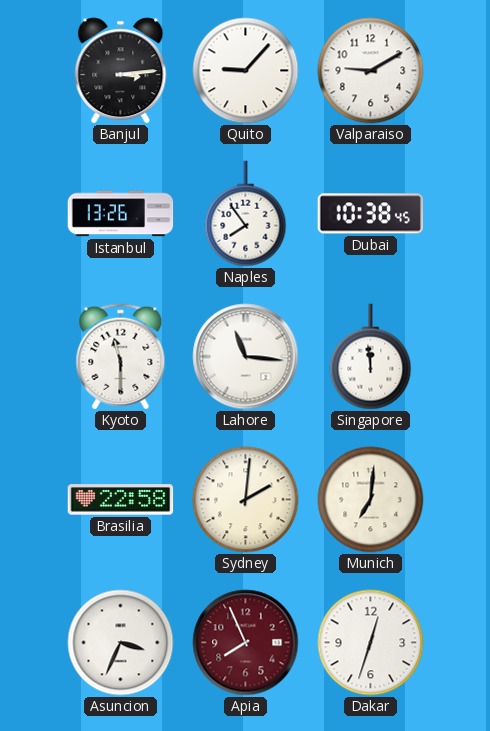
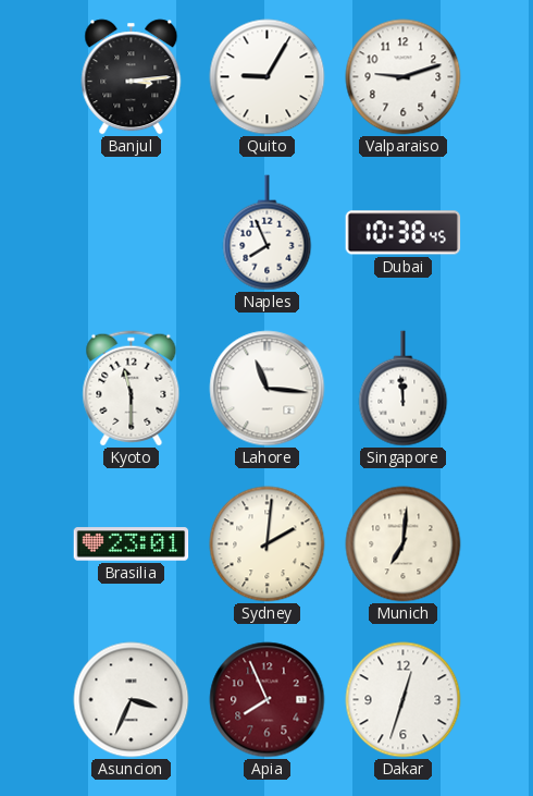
Quito: 9:07 -> 9:05 (268, 77)
Valparaiso: 9:10 -> 9:12 (404, 77)
Istanbul: 13:26 -> none (121, 214)
Naples: 7:54 -> 7:56 (268, 233)
Brasilia: 22:58 -> 23:01 (132, 544)
